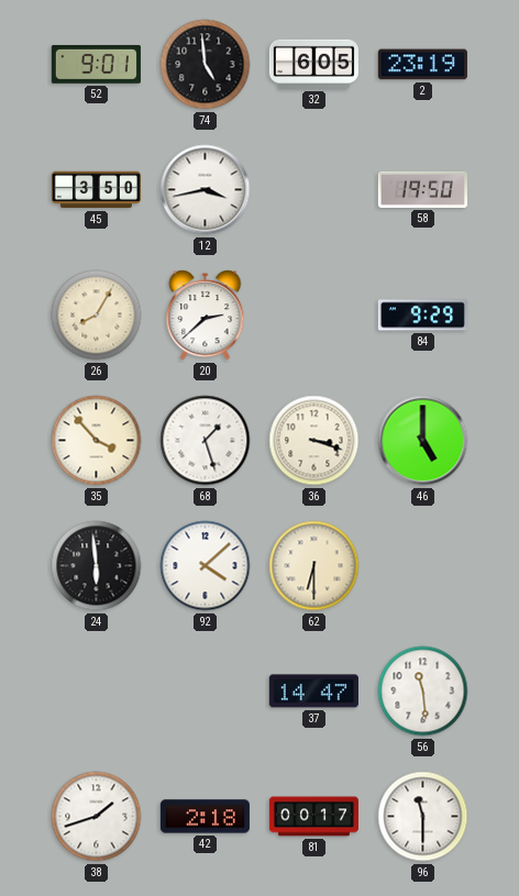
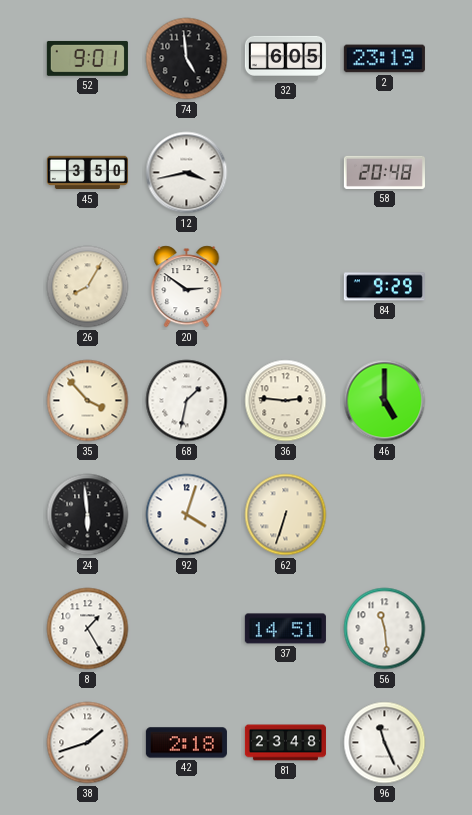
58: 19:50 -> 20:48 (384, 172)
20: 2:38 -> 2:51 (187, 287)
68: 1:27 -> 1:32 (187, 401)
36: 3:18 -> 2:46 (286, 401)
92: 4:08 -> 4:03 (187, 515)
62: 6:30 -> 6:33 (286, 515)
8: none -> 1:25 (88, 629)
37: 14:47 -> 14:51 (285, 629)
81: 00:17 -> 23:48 (285, 743)
96: 11:30 -> 11:26 (385, 743)
